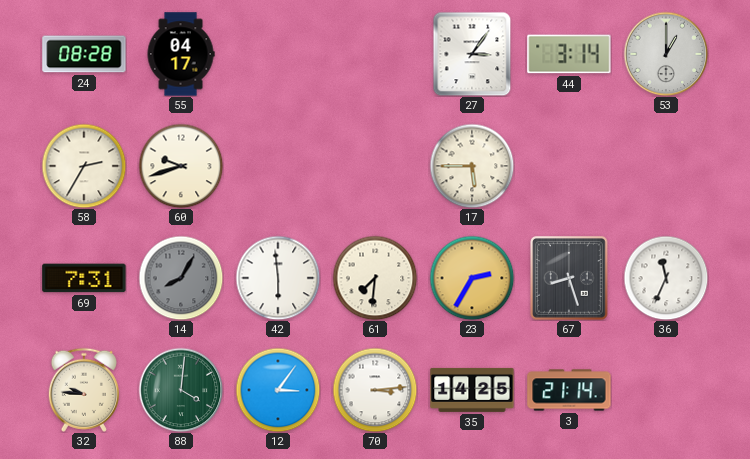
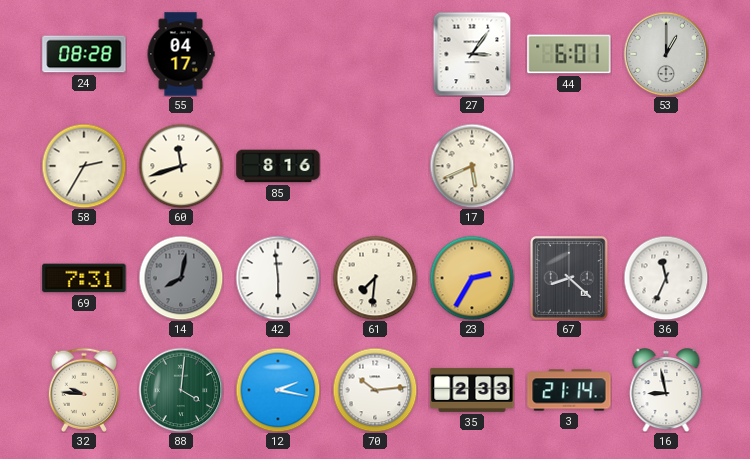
44: 3:14 -> 6:01 (569, 54)
60: 9:42 -> 11:42 (181, 166)
85: none -> 8:16 (278, 166)
17: 5:45 -> 5:41 (472, 166)
14: 8:05 -> 8:02 (181, 278)
67: 8:27 -> 8:22 (570, 279)
12: 3:06 -> 2:17 (278, 390)
70: 3:14 -> 10:14 (375, 390)
35: 14:25 -> 2:33 (472, 390)
16: none -> 8:58 (666, 391)
